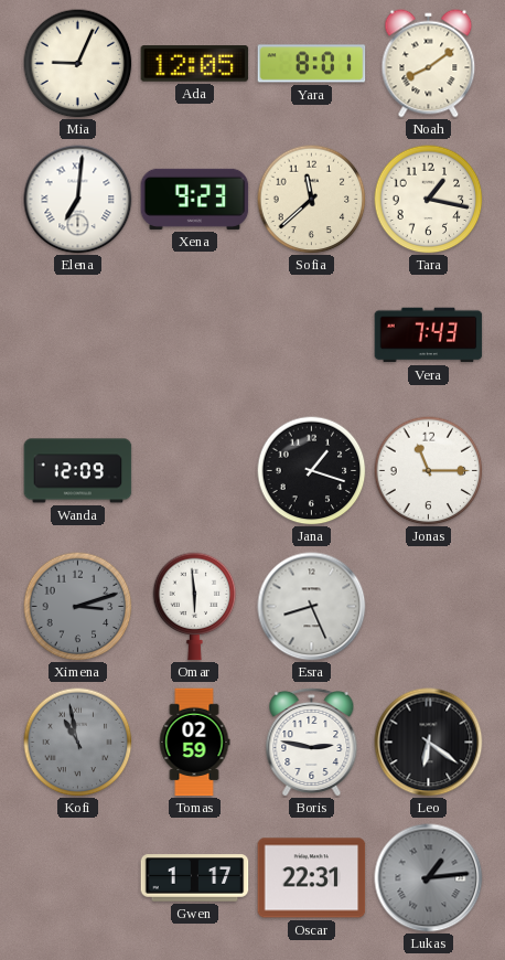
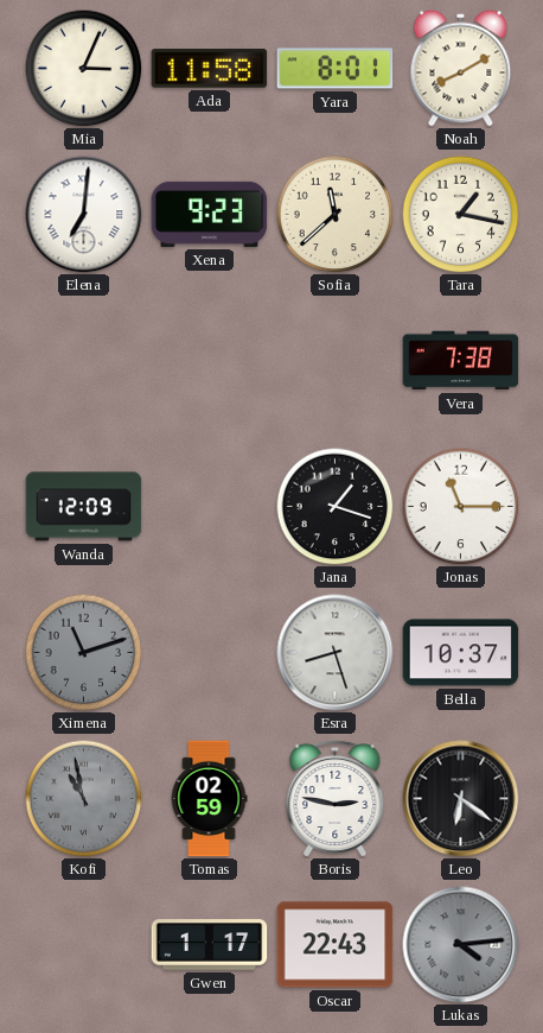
Mia: 9:04 -> 3:04 (84, 69)
Ada: 12:05 -> 11:58 (210, 69)
Noah: 8:09 -> 8:10 (461, 69)
Vera: 7:43 -> 7:38 (461, 361)
Ximena: 3:12 -> 11:12 (84, 653)
Omar: 5:59 -> none (195, 607)
Esra: 8:26 -> 8:27 (336, 653)
Bella: none -> 10:37 (461, 653)
Oscar: 22:31 -> 22:43 (336, 945)
Lukas: 1:14 -> 4:14 (461, 945)
